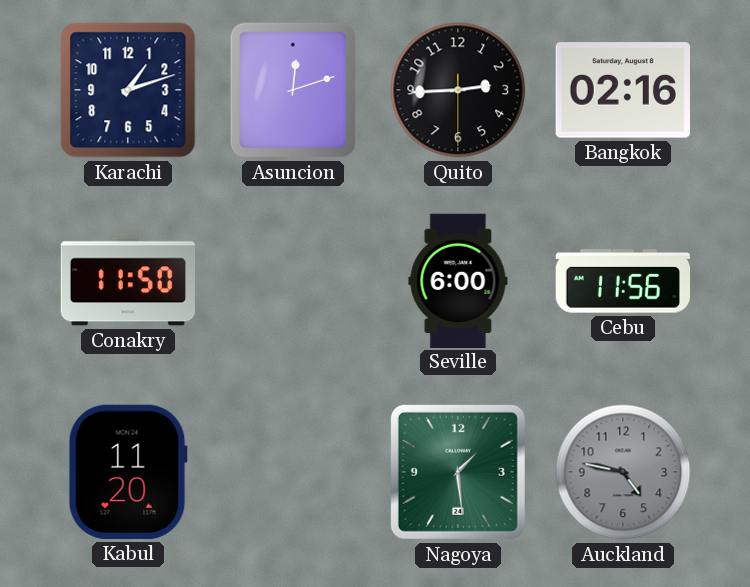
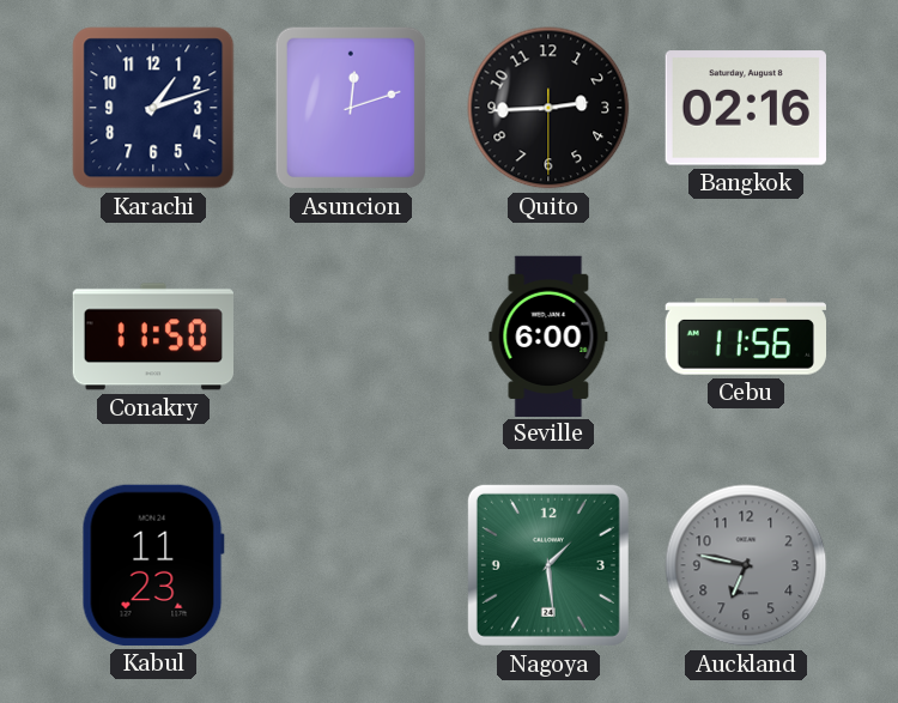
Kabul: 11:20 -> 11:23 (153, 565)
Auckland: 4:47 -> 6:47 (746, 565)
